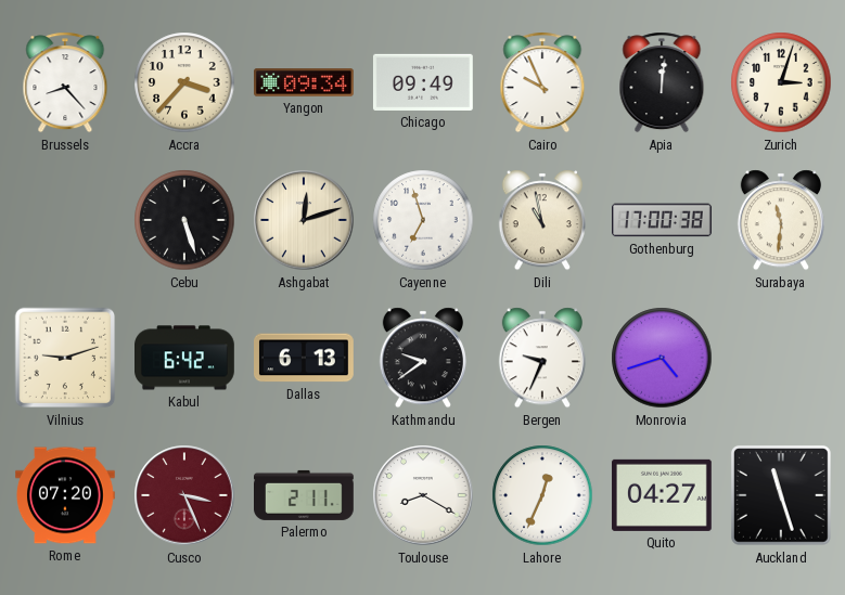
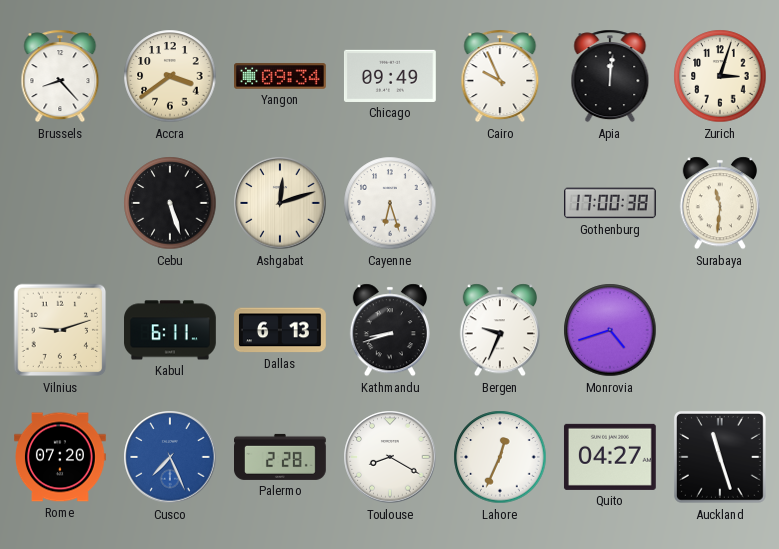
Accra: 3:37 -> 3:39 (170, 76)
Cayenne: 6:57 -> 6:27 (390, 203)
Dili: 10:58 -> none (542, 220)
Kabul: 6:42 -> 6:11 (171, 330)
Kathmandu: 9:39 -> 8:42 (390, 330)
Cusco: 3:26 -> 7:26 (170, 457)
Cusco dial: burgundy -> blue (170, 457)
Palermo: 2:11 -> 2:28 (281, 457)
